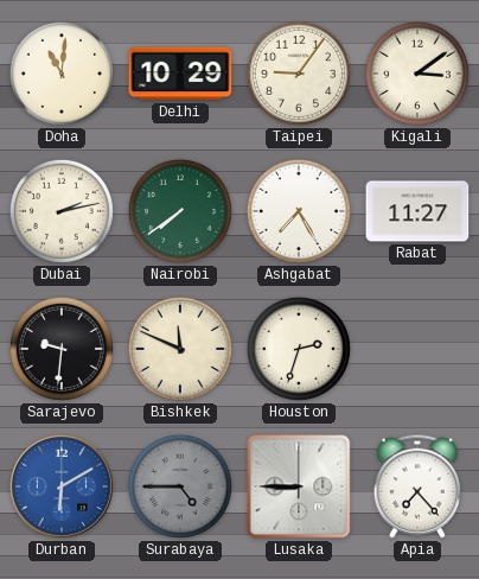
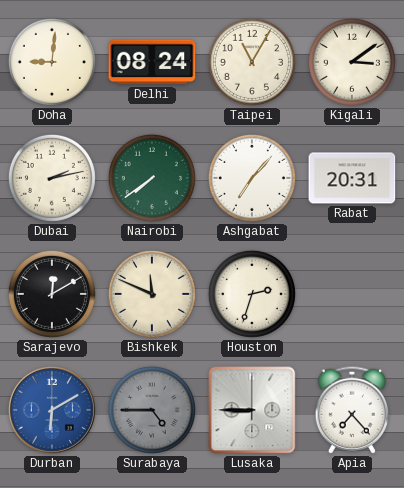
Doha: 11:01 -> 9:01 (52, 62)
Delhi: 10:29 -> 08:24 (152, 62)
Taipei: 9:06 -> 11:05 (252, 62)
Ashgabat: 7:25 -> 7:07 (252, 178)
Rabat: 11:27 -> 20:31 (352, 178)
Sarajevo: 9:31 -> 12:10 (52, 294)
